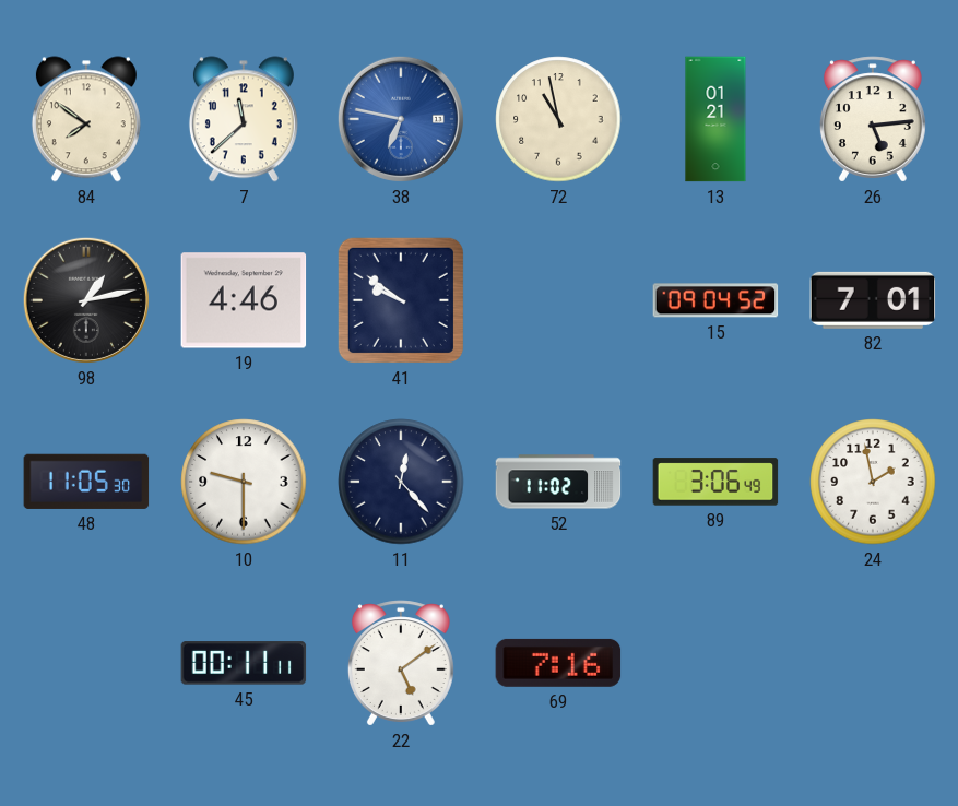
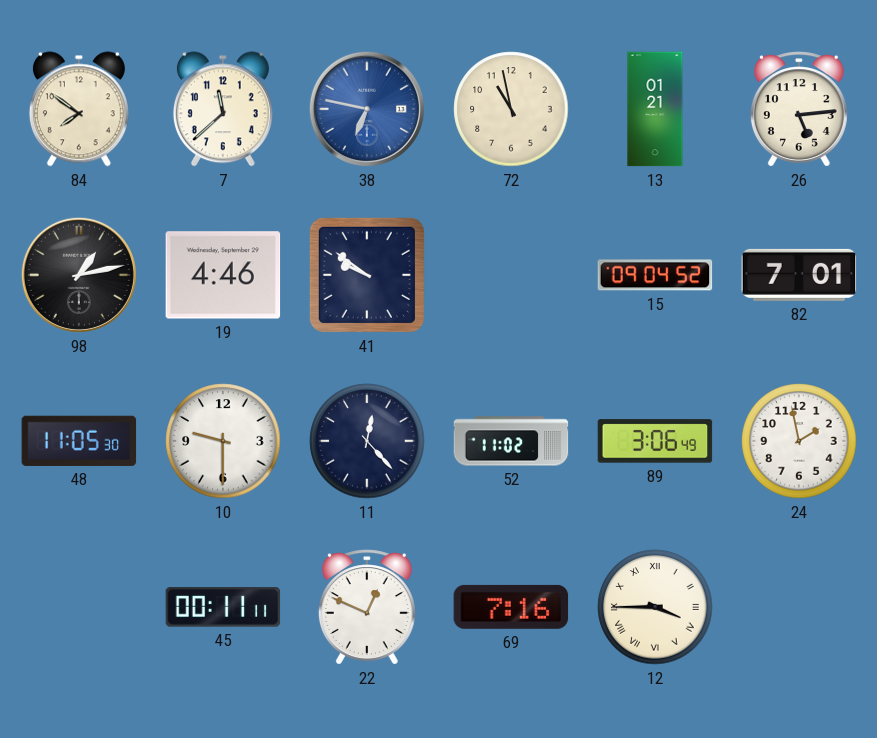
22: 5:09 -> 12:49 (367, 607)
12: none -> 3:45 (655, 607)
